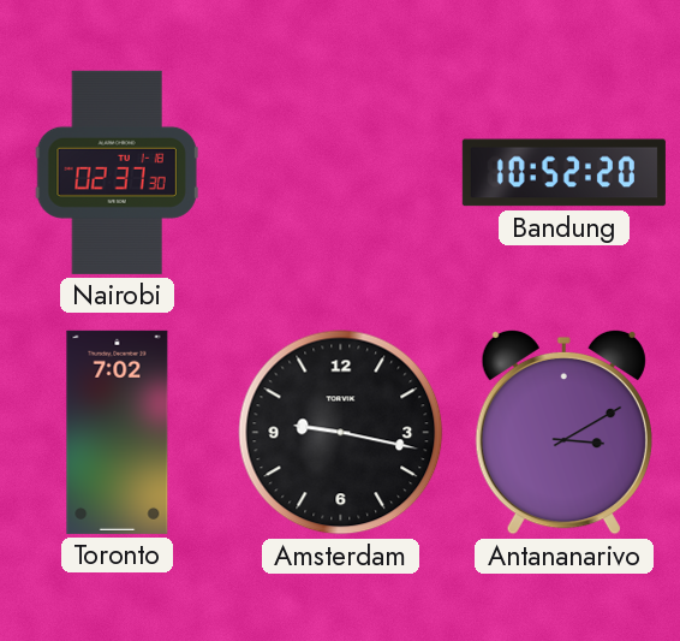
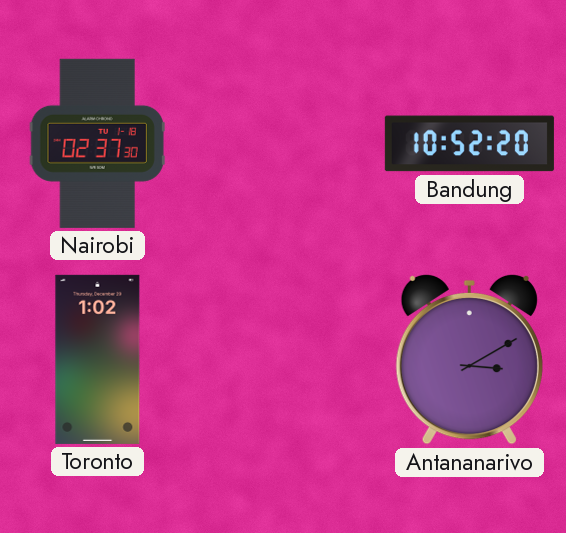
Toronto: 7:02 -> 1:02 (98, 359)
Amsterdam: 9:17 -> none (341, 433)
